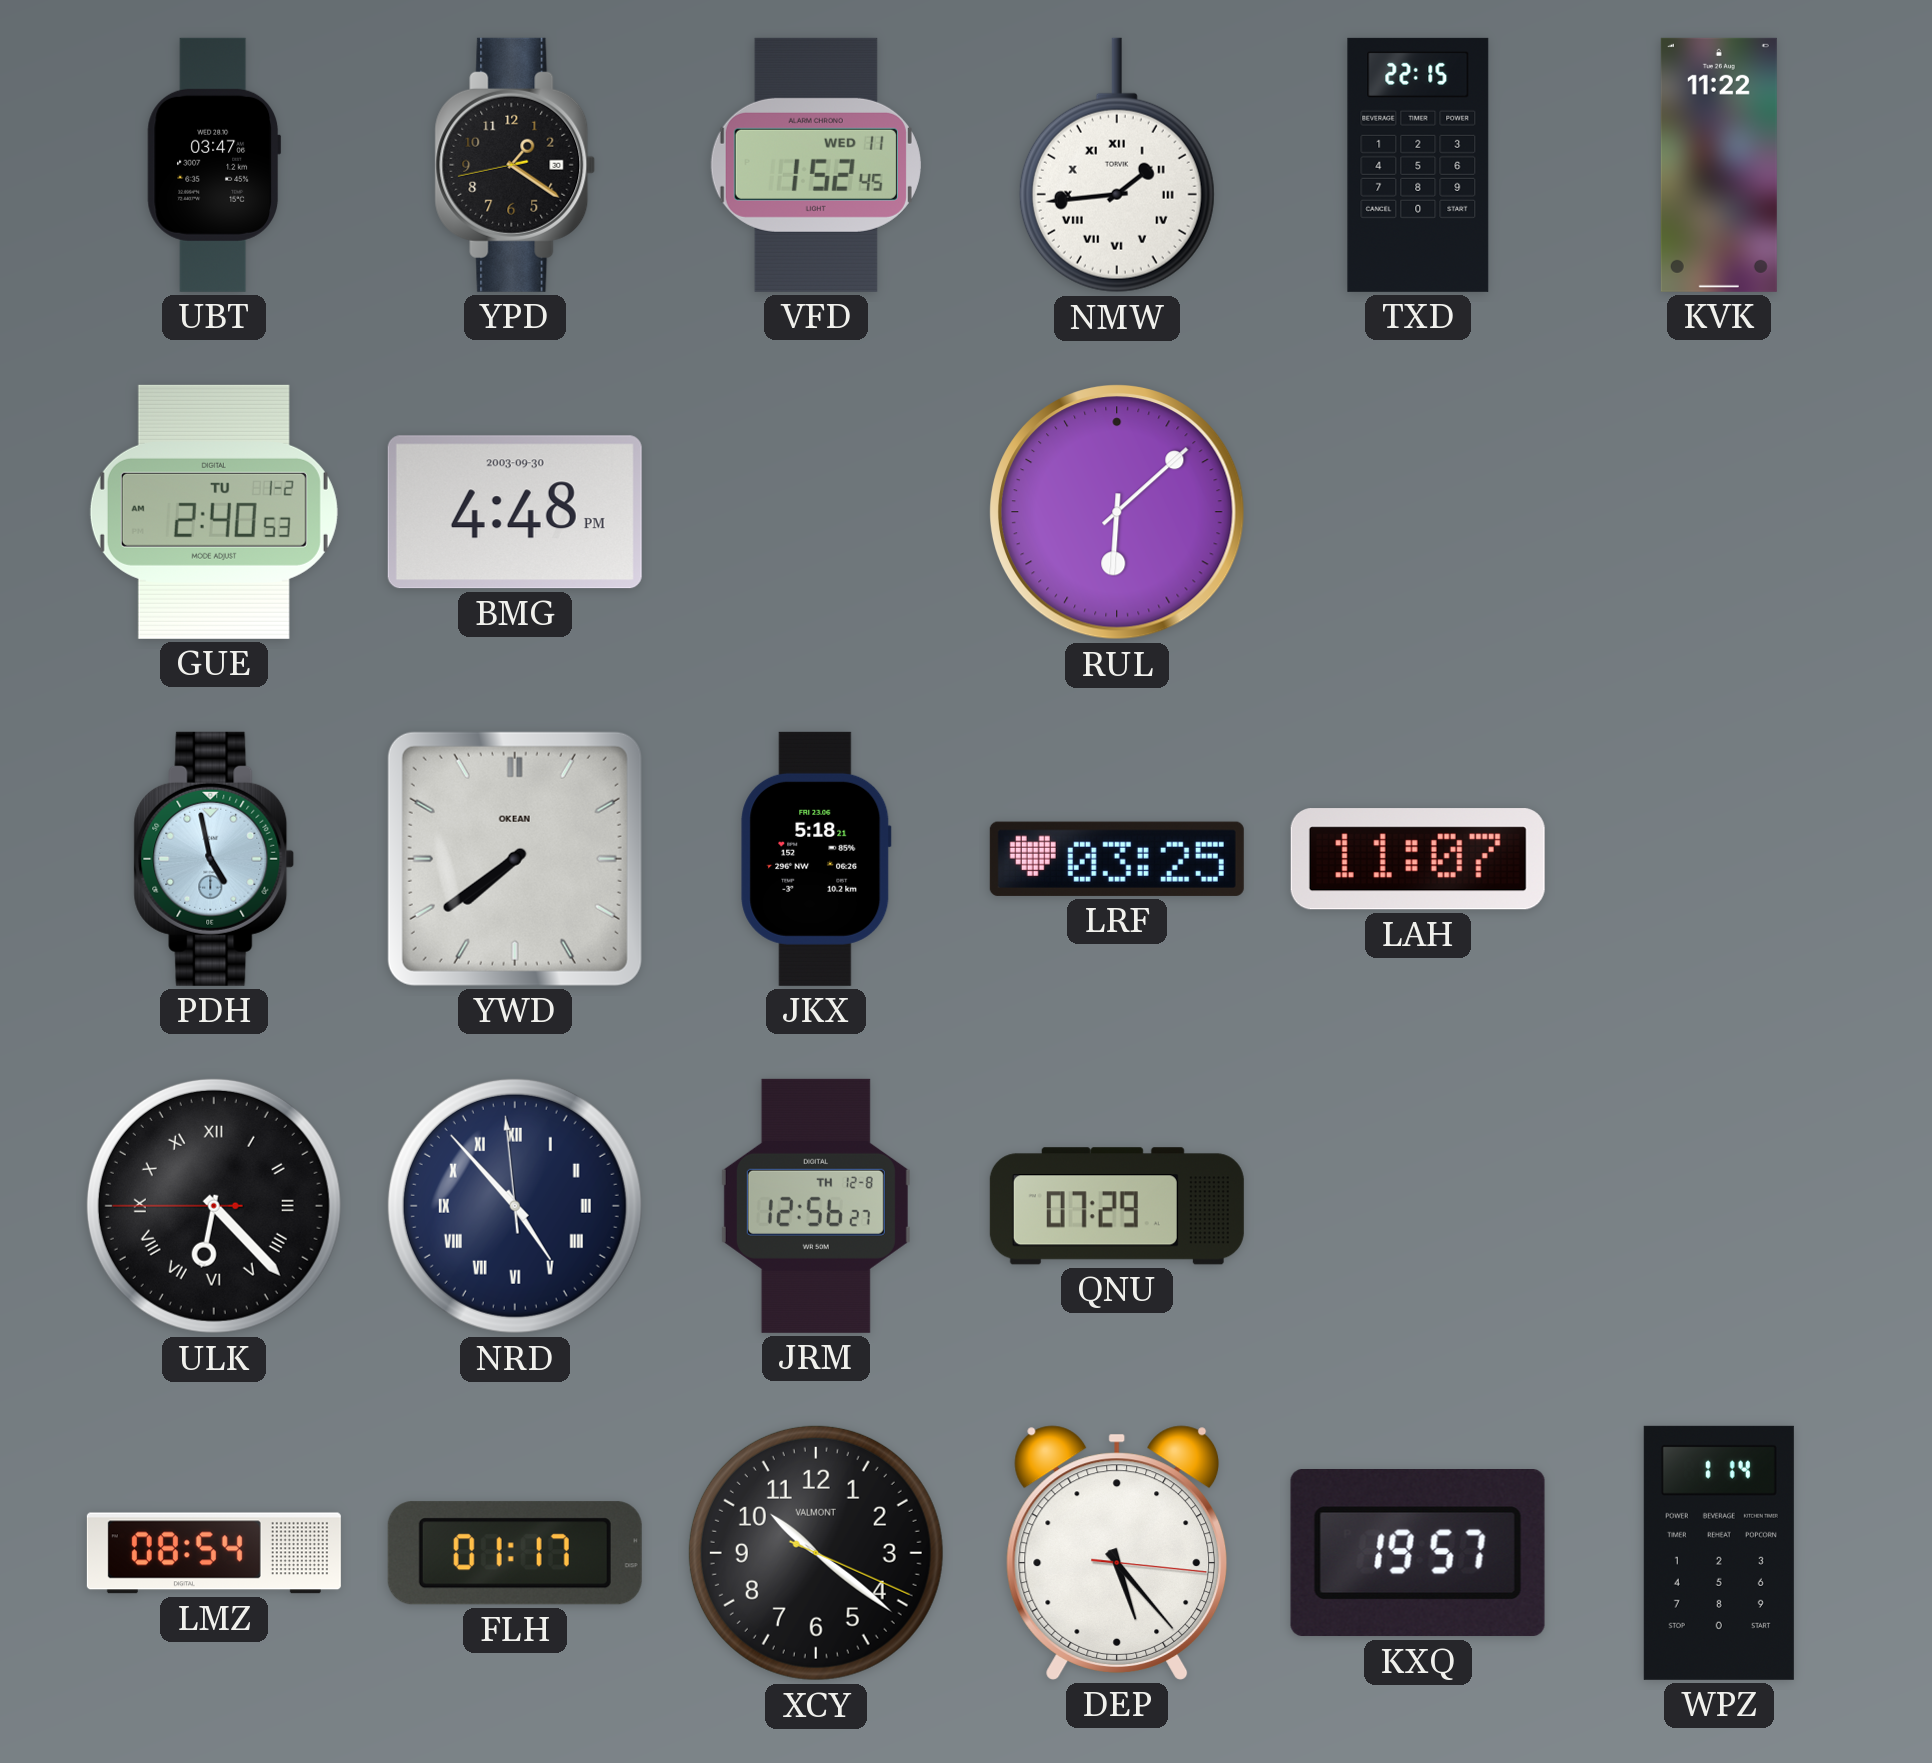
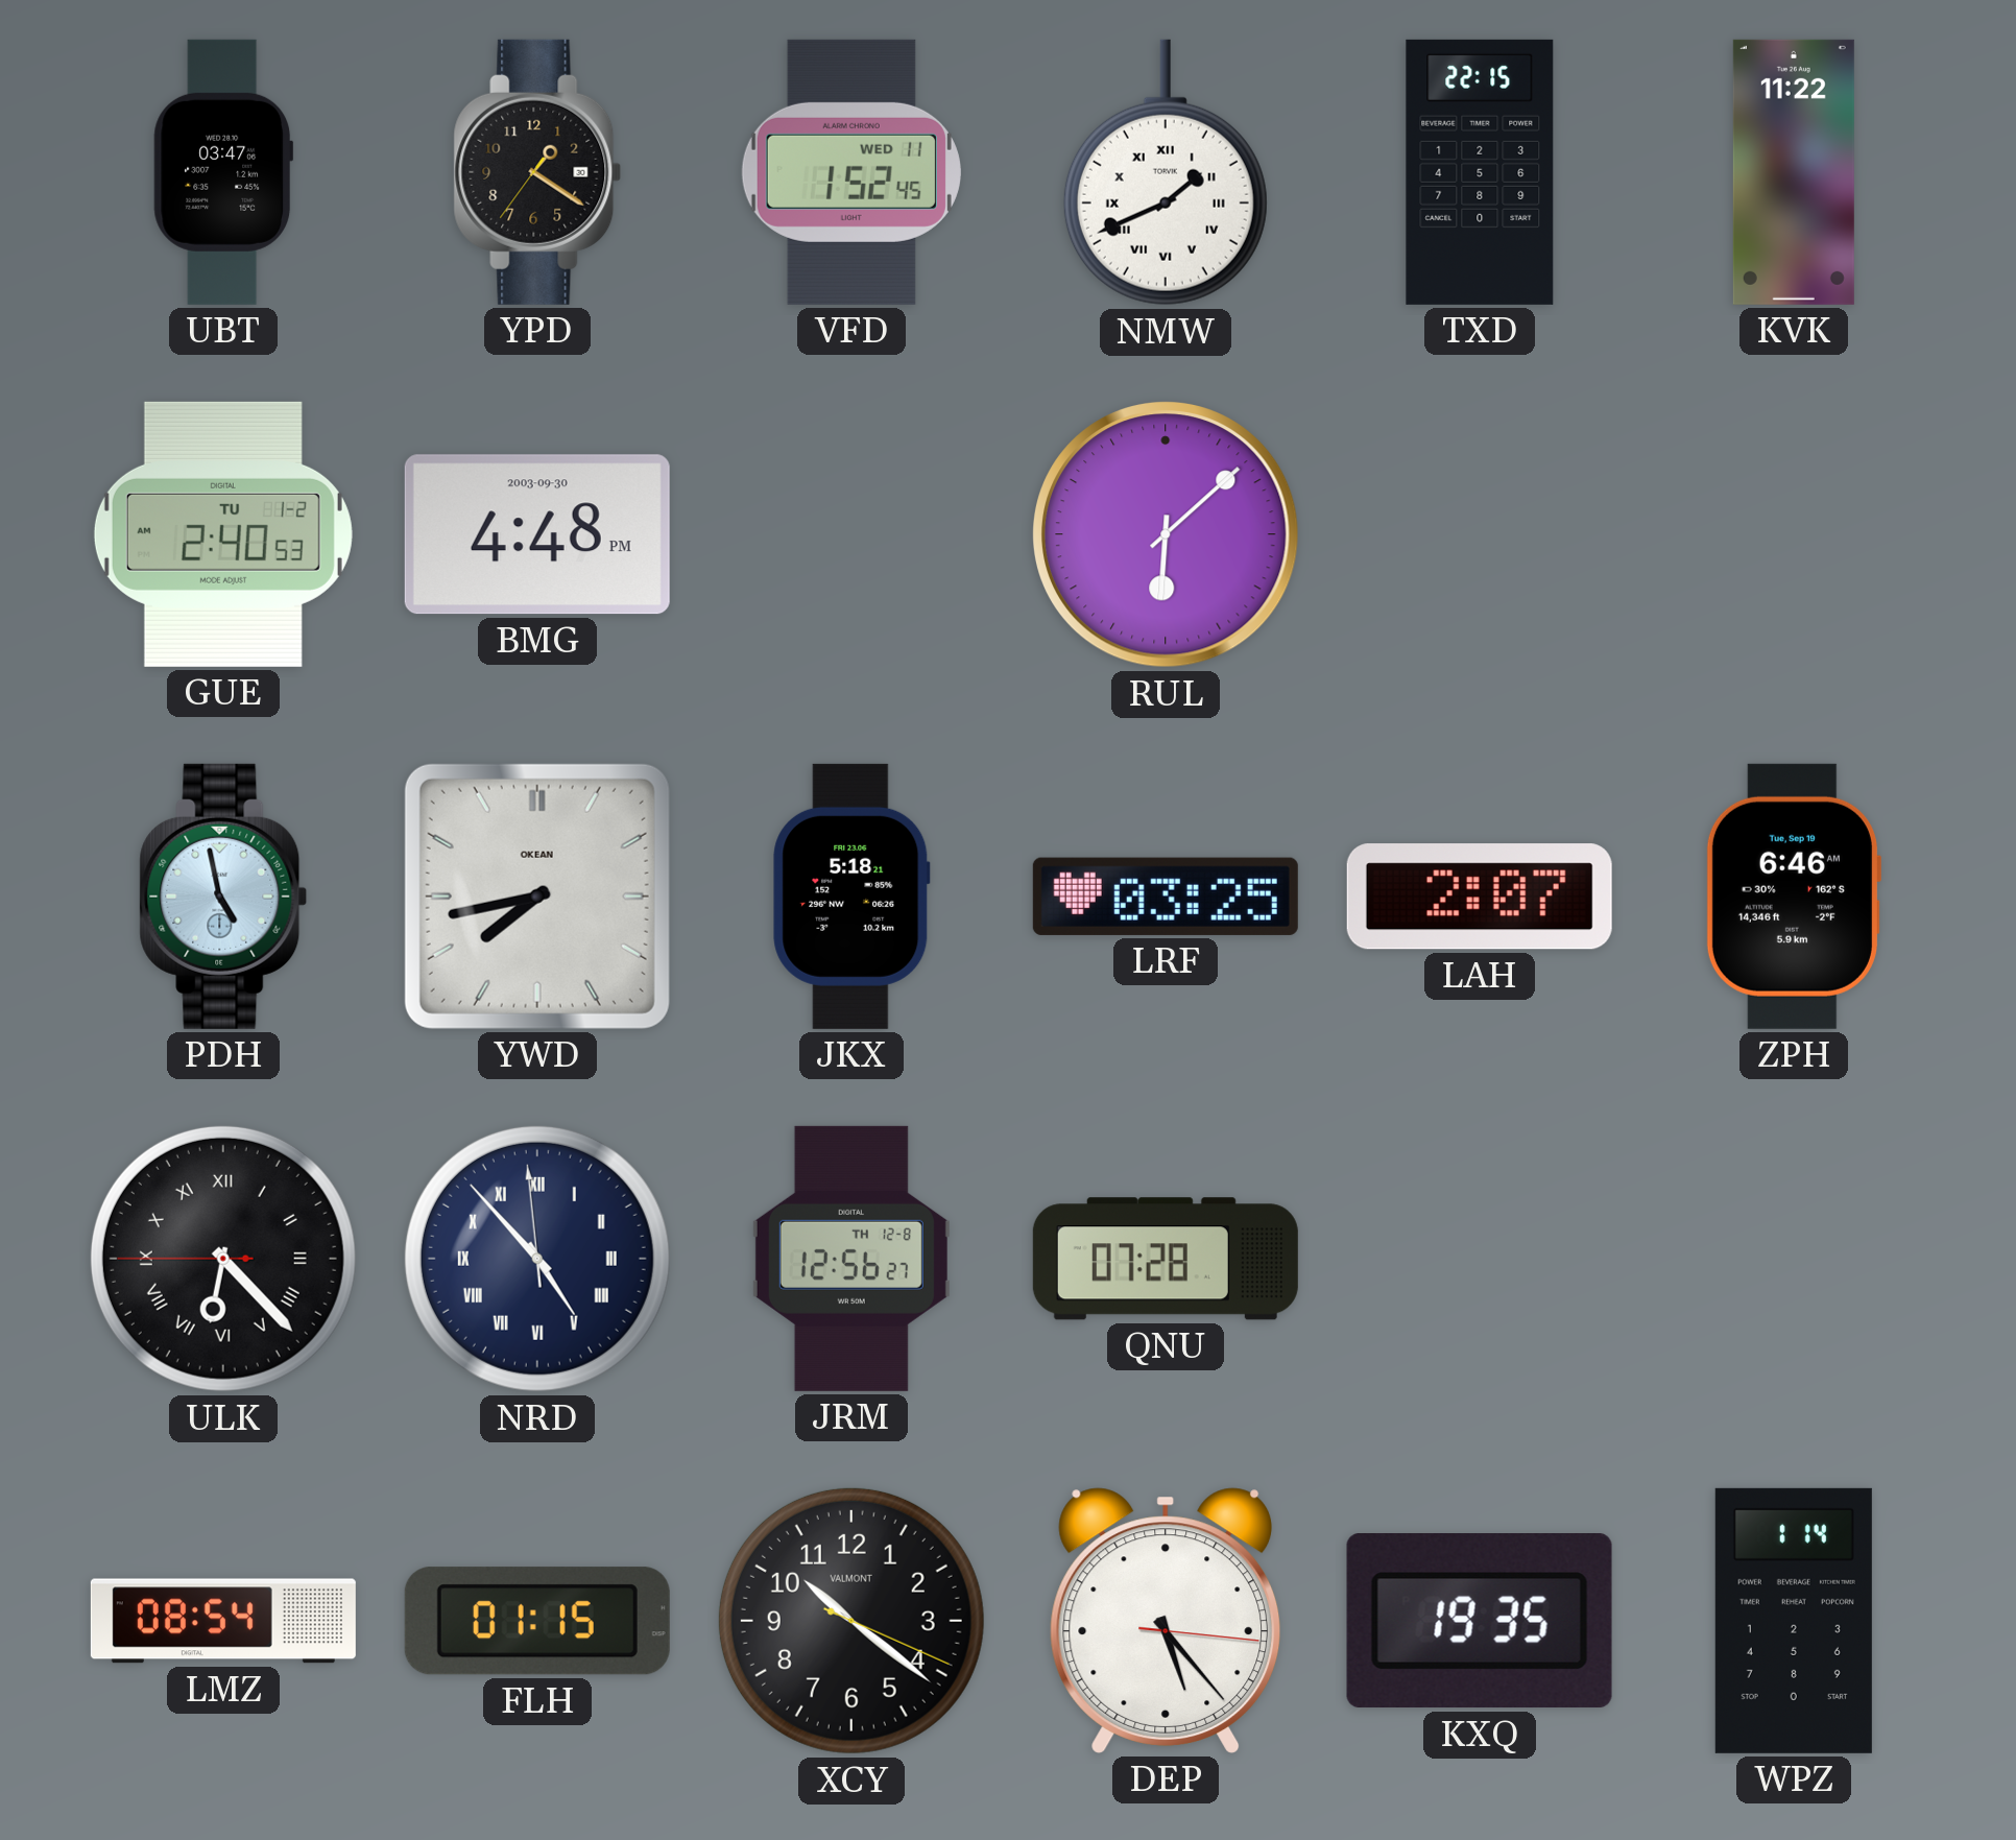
YPD: 1:20:43 -> 1:20:36 (537, 172)
NMW: 1:44 -> 1:41 (1166, 172)
YWD: 7:39 -> 7:43 (537, 897)
LAH: 11:07 -> 2:07 (1480, 897)
ZPH: none -> 6:46 (1793, 897)
QNU: 07:29 -> 07:28 (1166, 1259)
FLH: 01:17 -> 01:15 (537, 1621)
KXQ: 19:57 -> 19:35 (1480, 1622)
